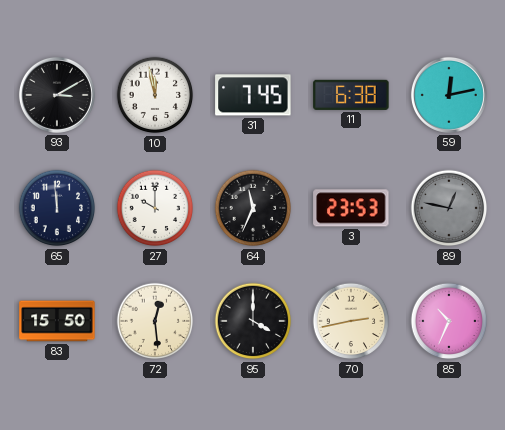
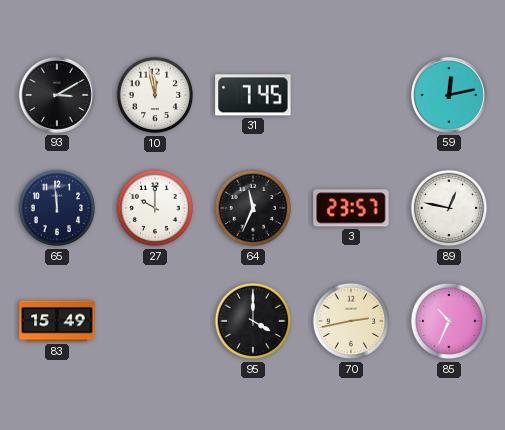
11: 6:38 -> none (351, 95)
3: 23:53 -> 23:57 (351, 208)
89 dial: grey -> white (449, 208)
83: 15:50 -> 15:49 (57, 321)
72: 12:29 -> none (155, 321)
